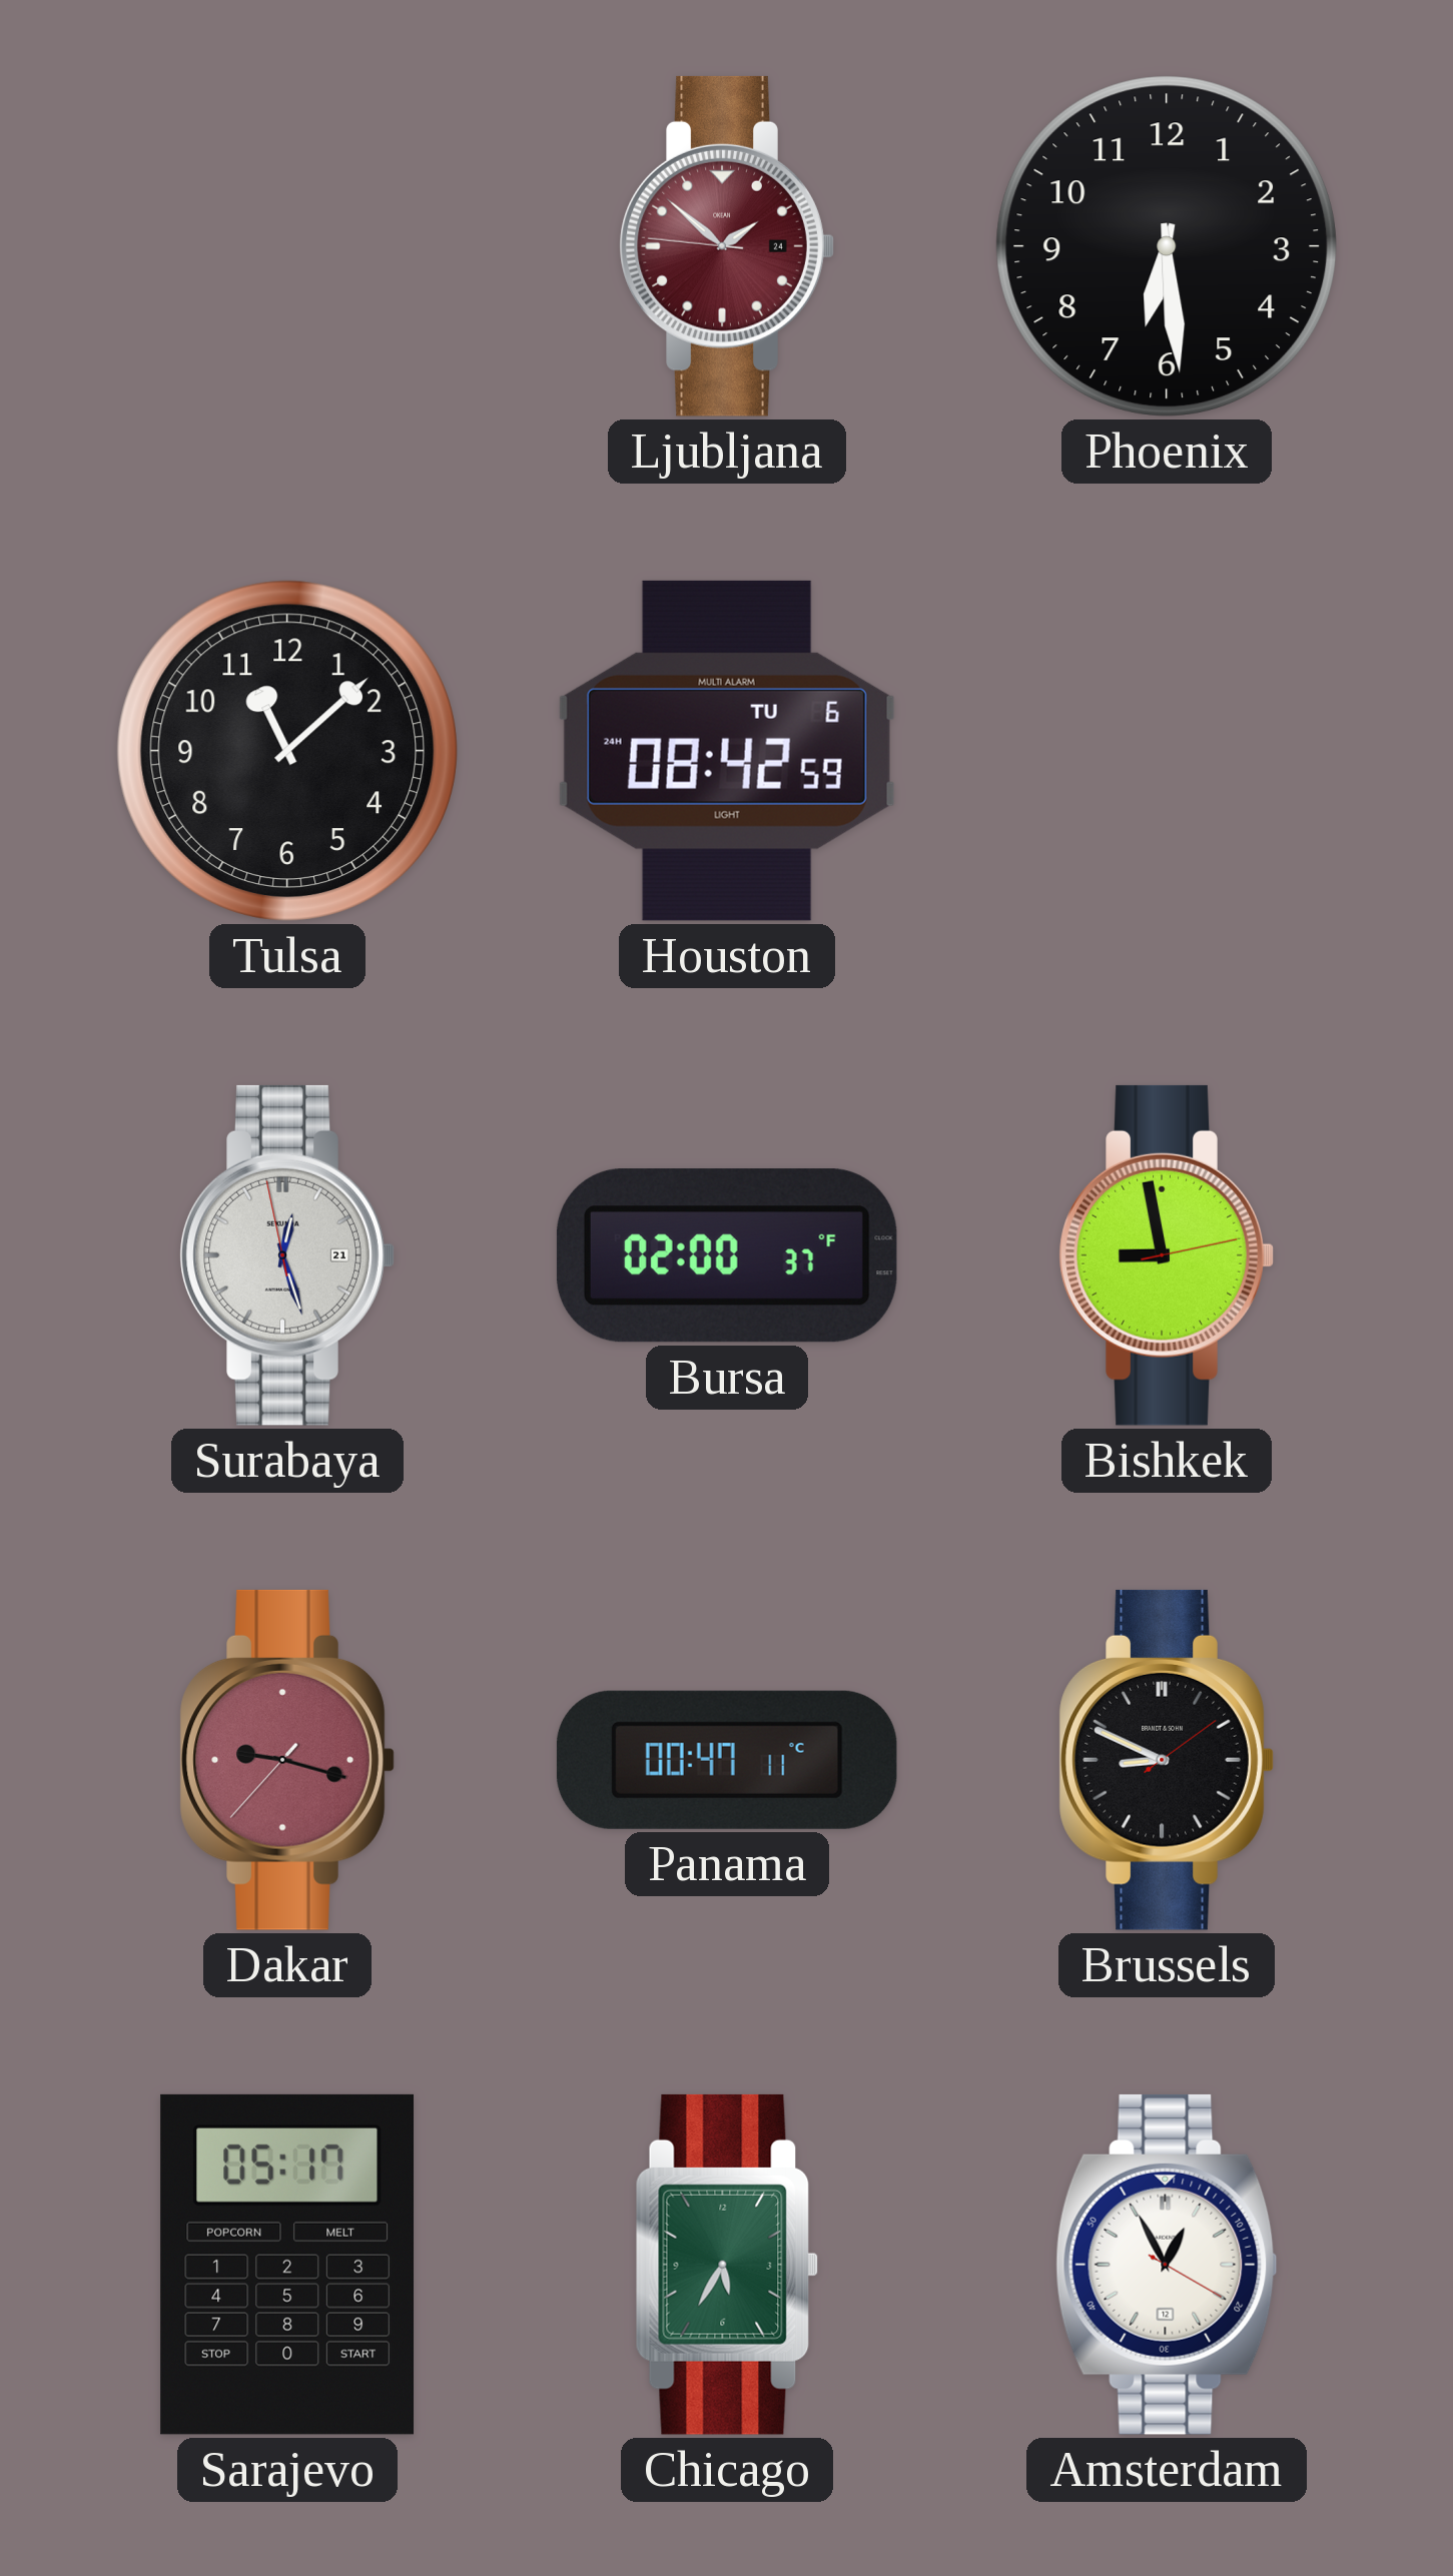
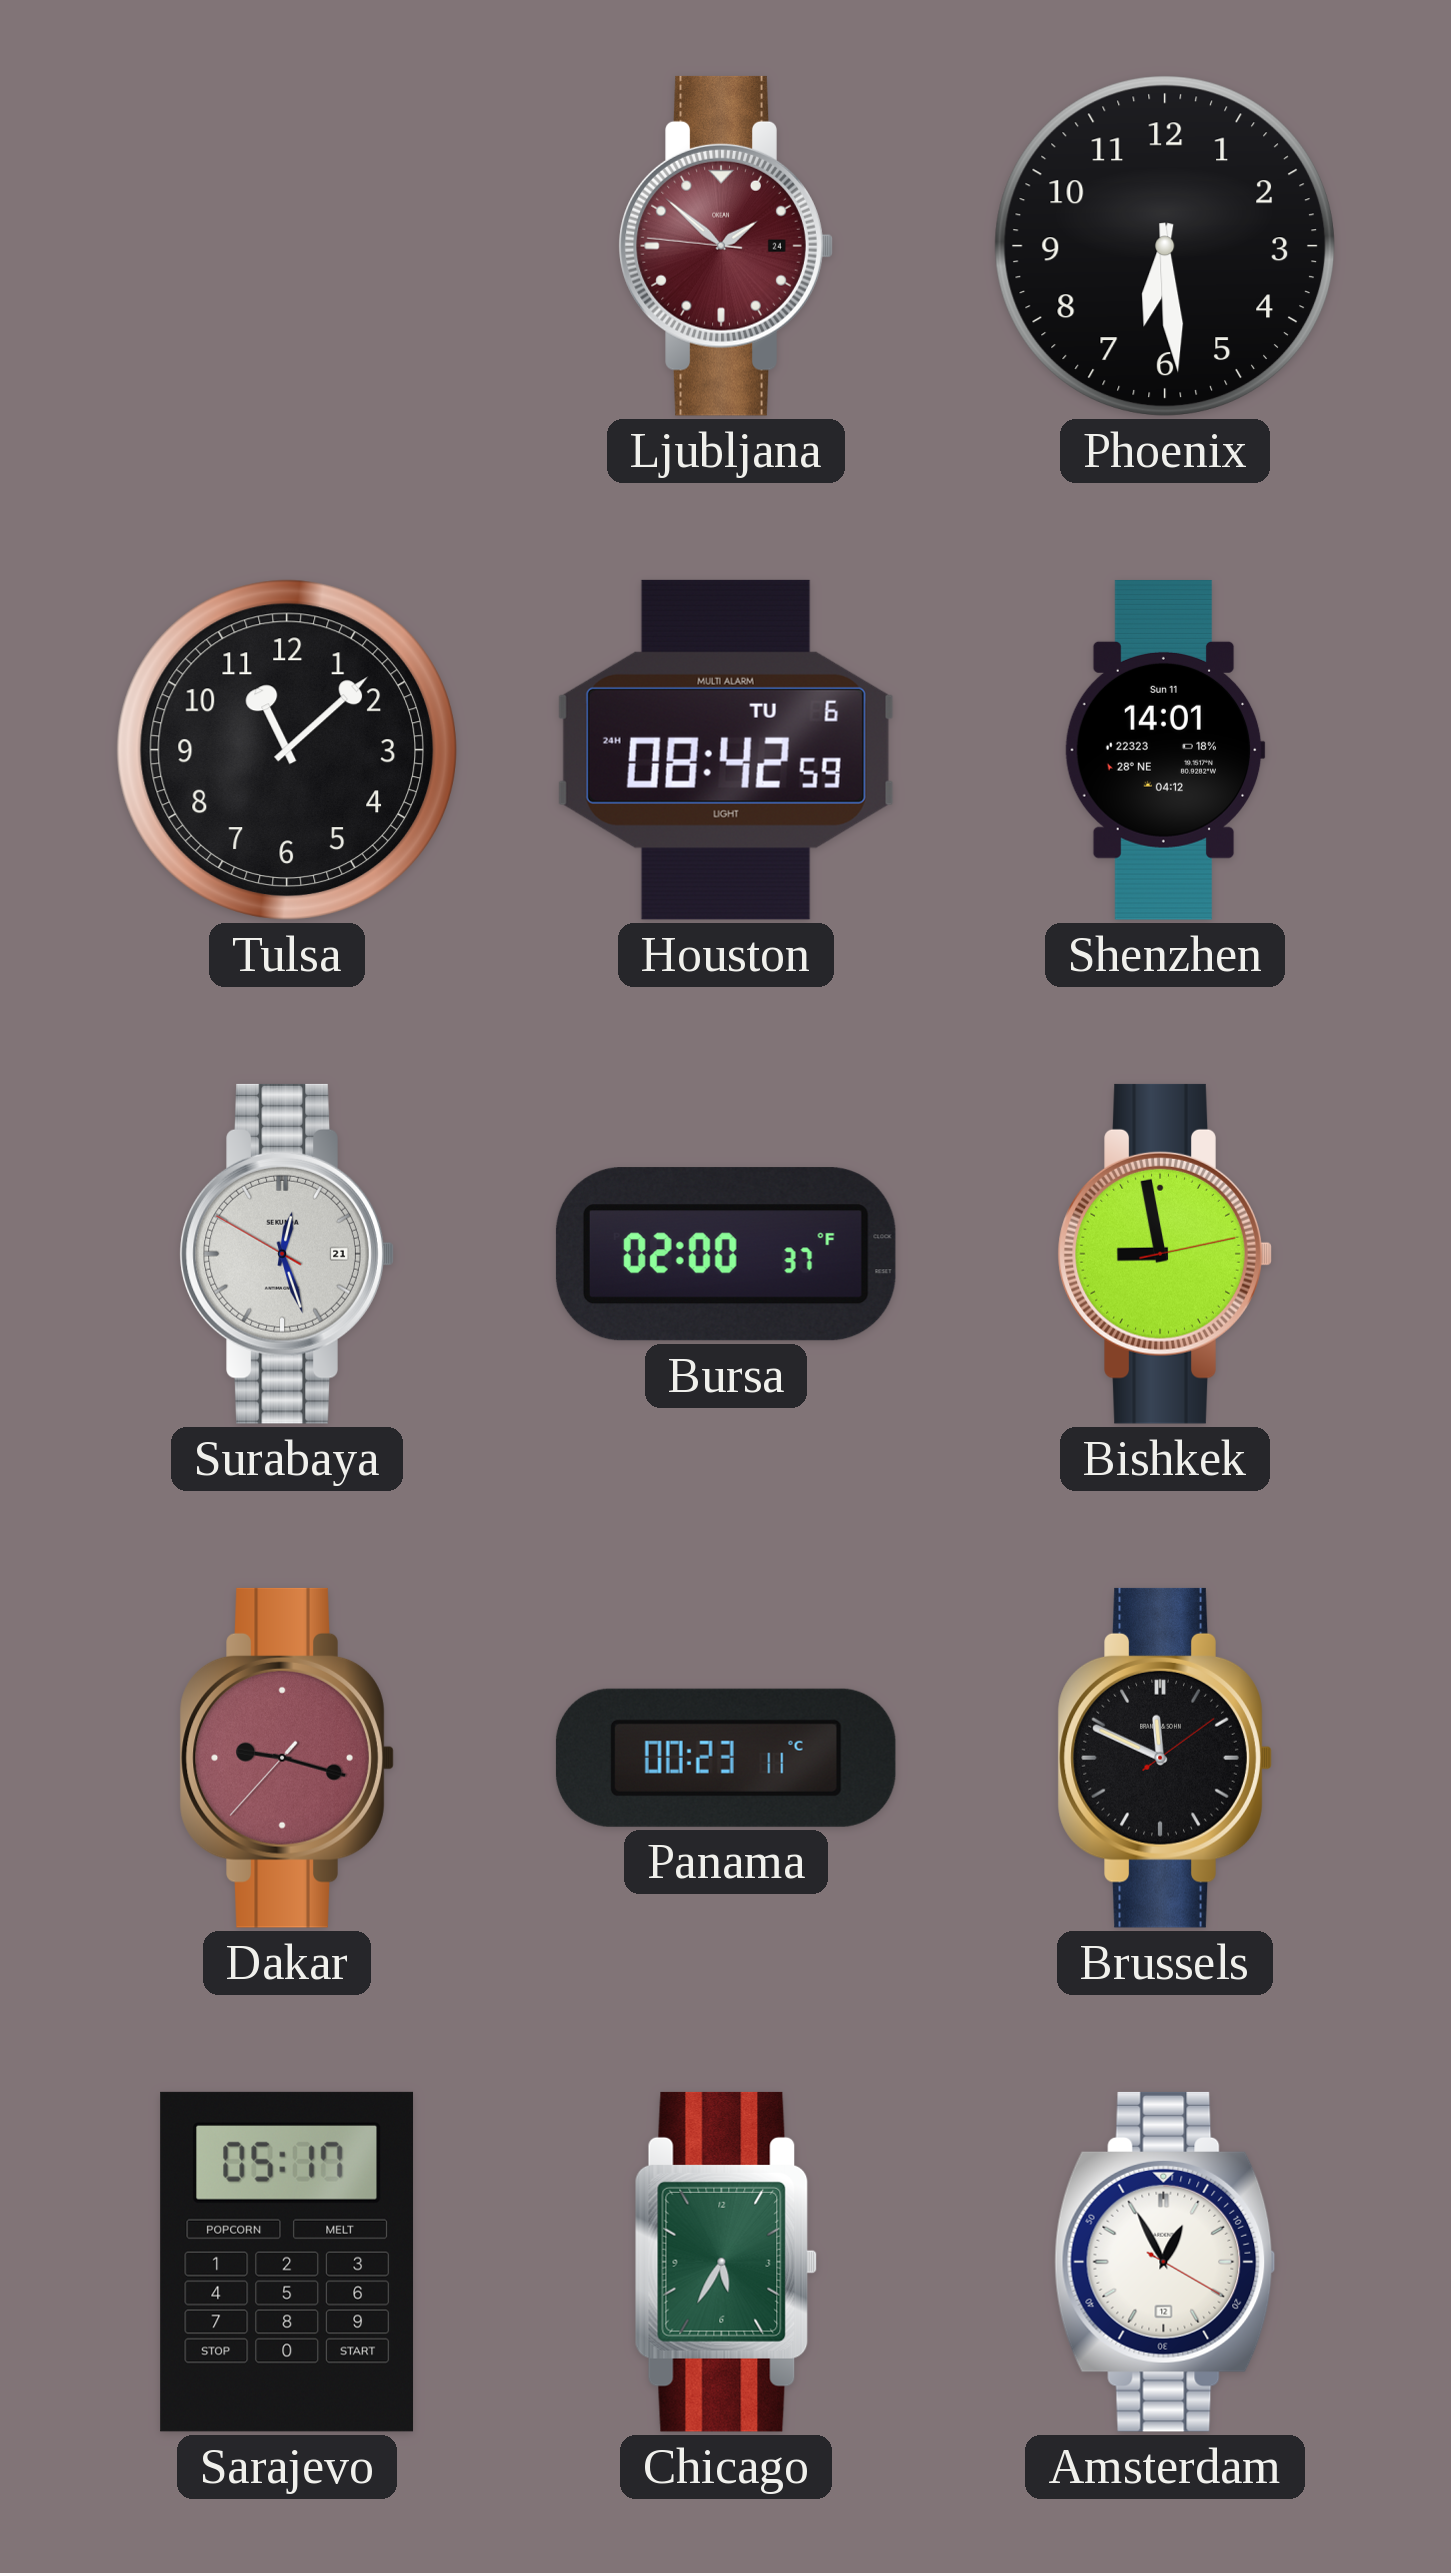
Shenzhen: none -> 14:01 (1165, 750)
Surabaya: 12:26:58 -> 12:26:50 (287, 1254)
Panama: 00:47 -> 00:23 (726, 1758)
Brussels: 8:49 -> 11:49 (1165, 1758)
